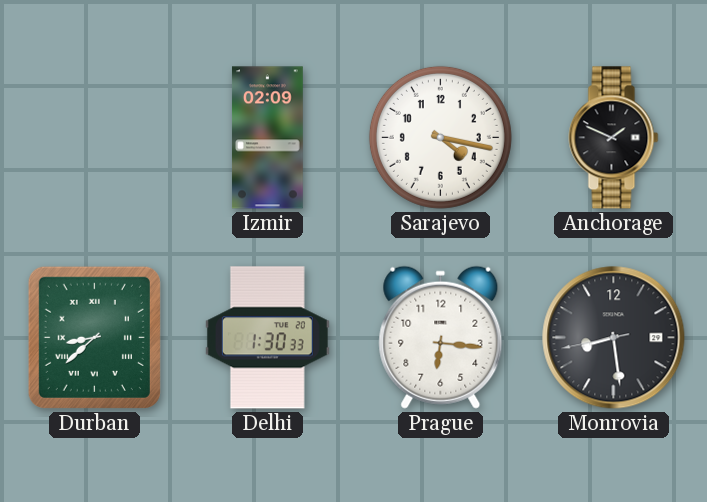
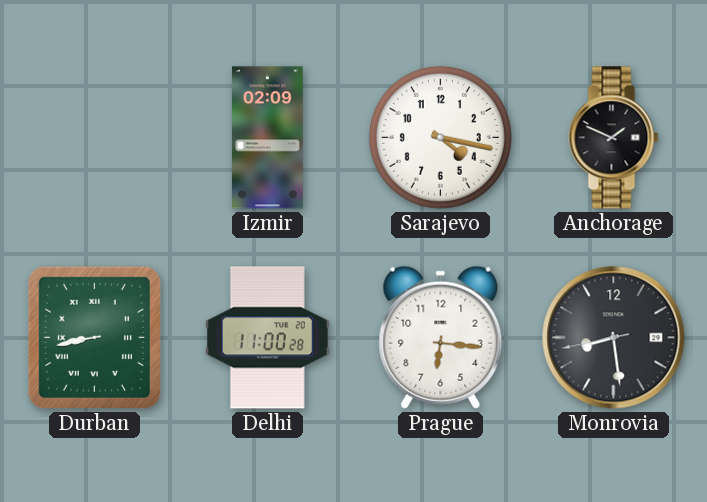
Durban: 8:38 -> 8:43 (94, 337)
Delhi: 1:30 -> 11:00 (267, 338)
